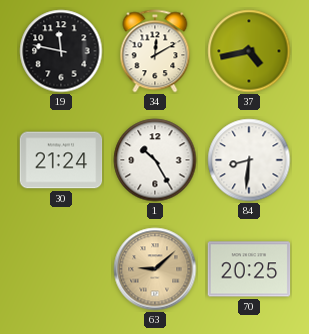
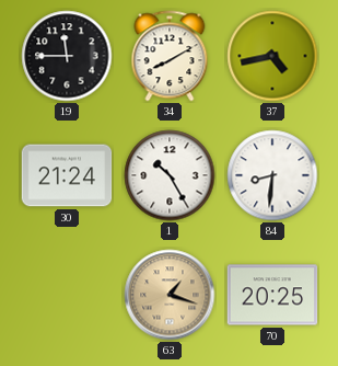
19: 11:47 -> 11:45 (67, 56)
34: 12:10 -> 8:10 (170, 56)
63: 9:08 -> 1:18 (170, 295)
